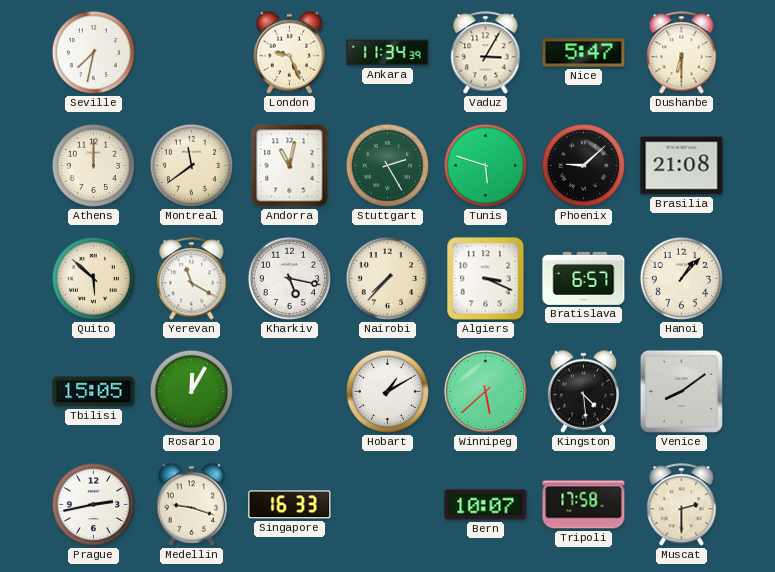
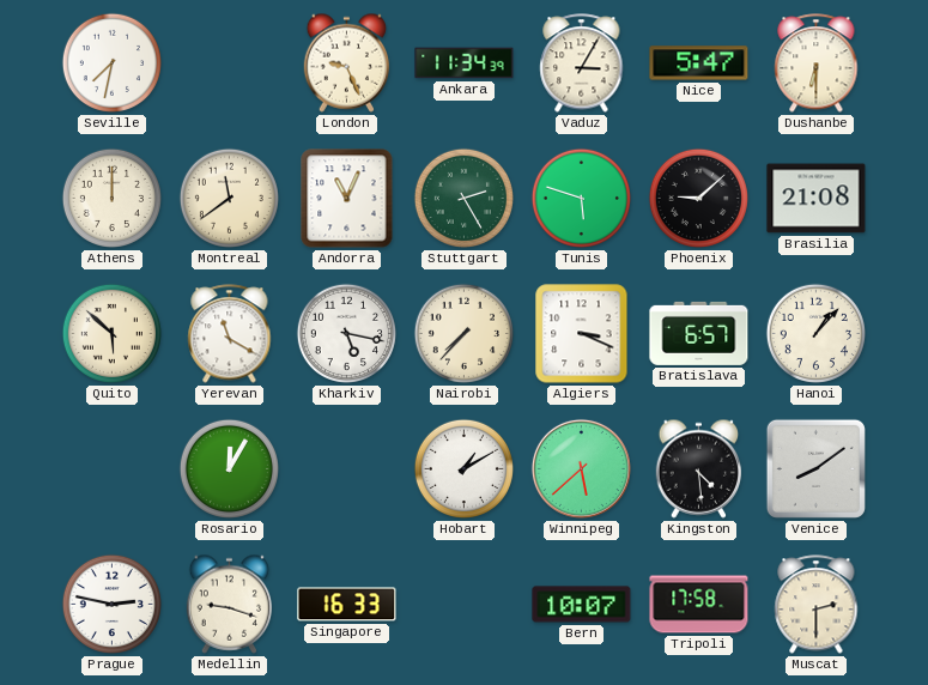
Andorra: 11:02 -> 11:04 (347, 199)
Tbilisi: 15:05 -> none (94, 392)
Prague: 2:43 -> 2:47 (111, 604)
